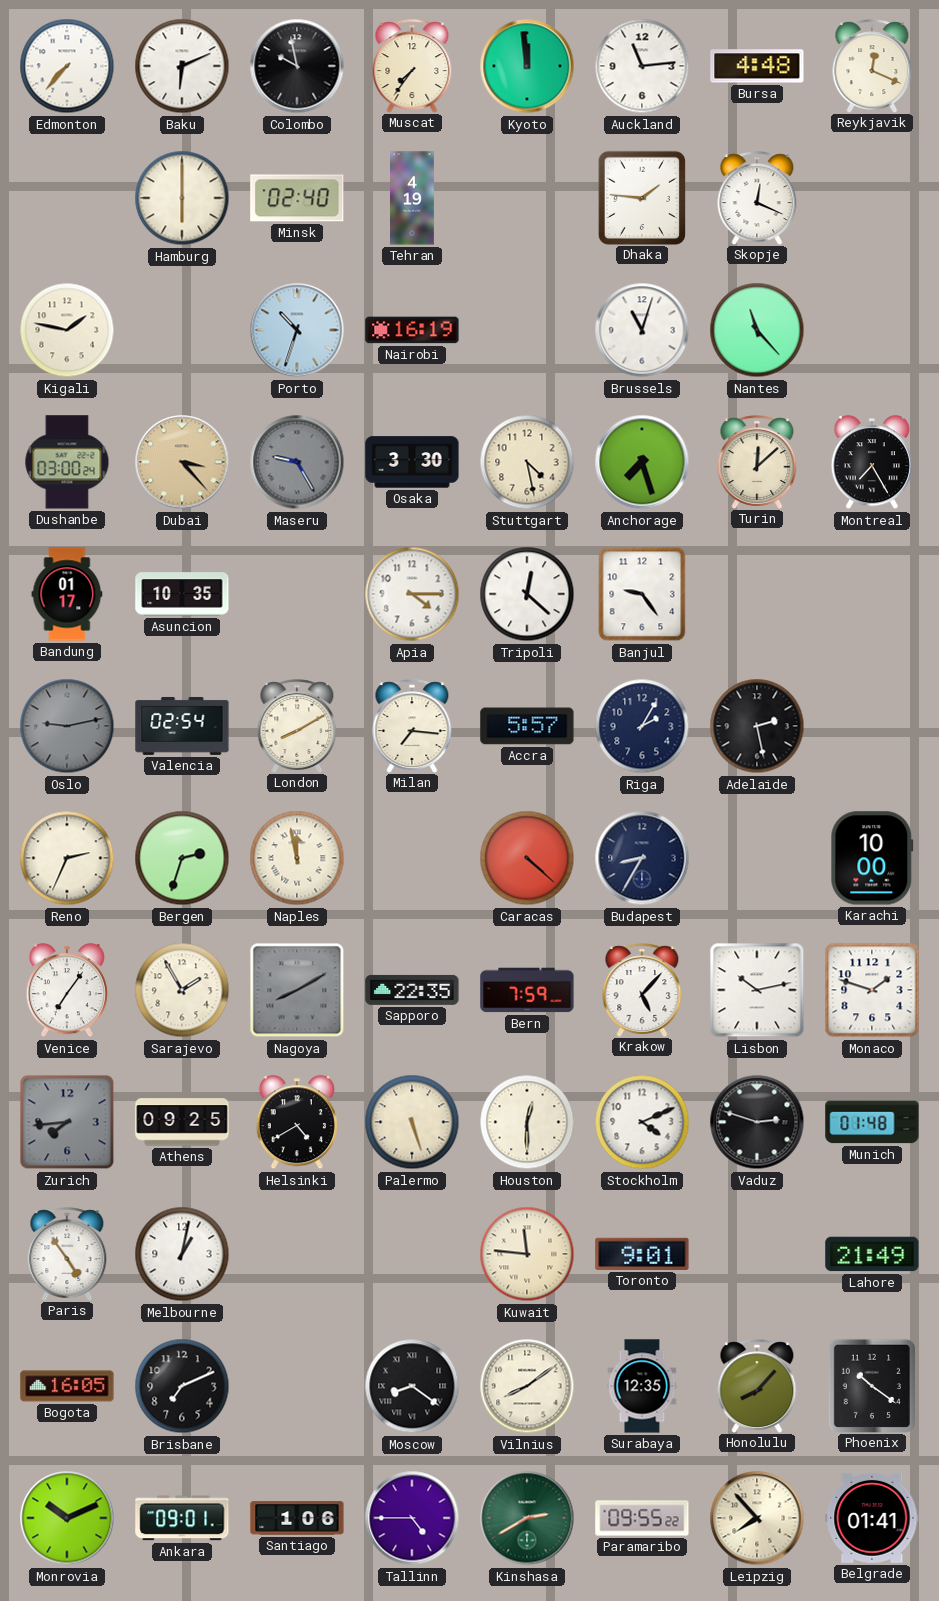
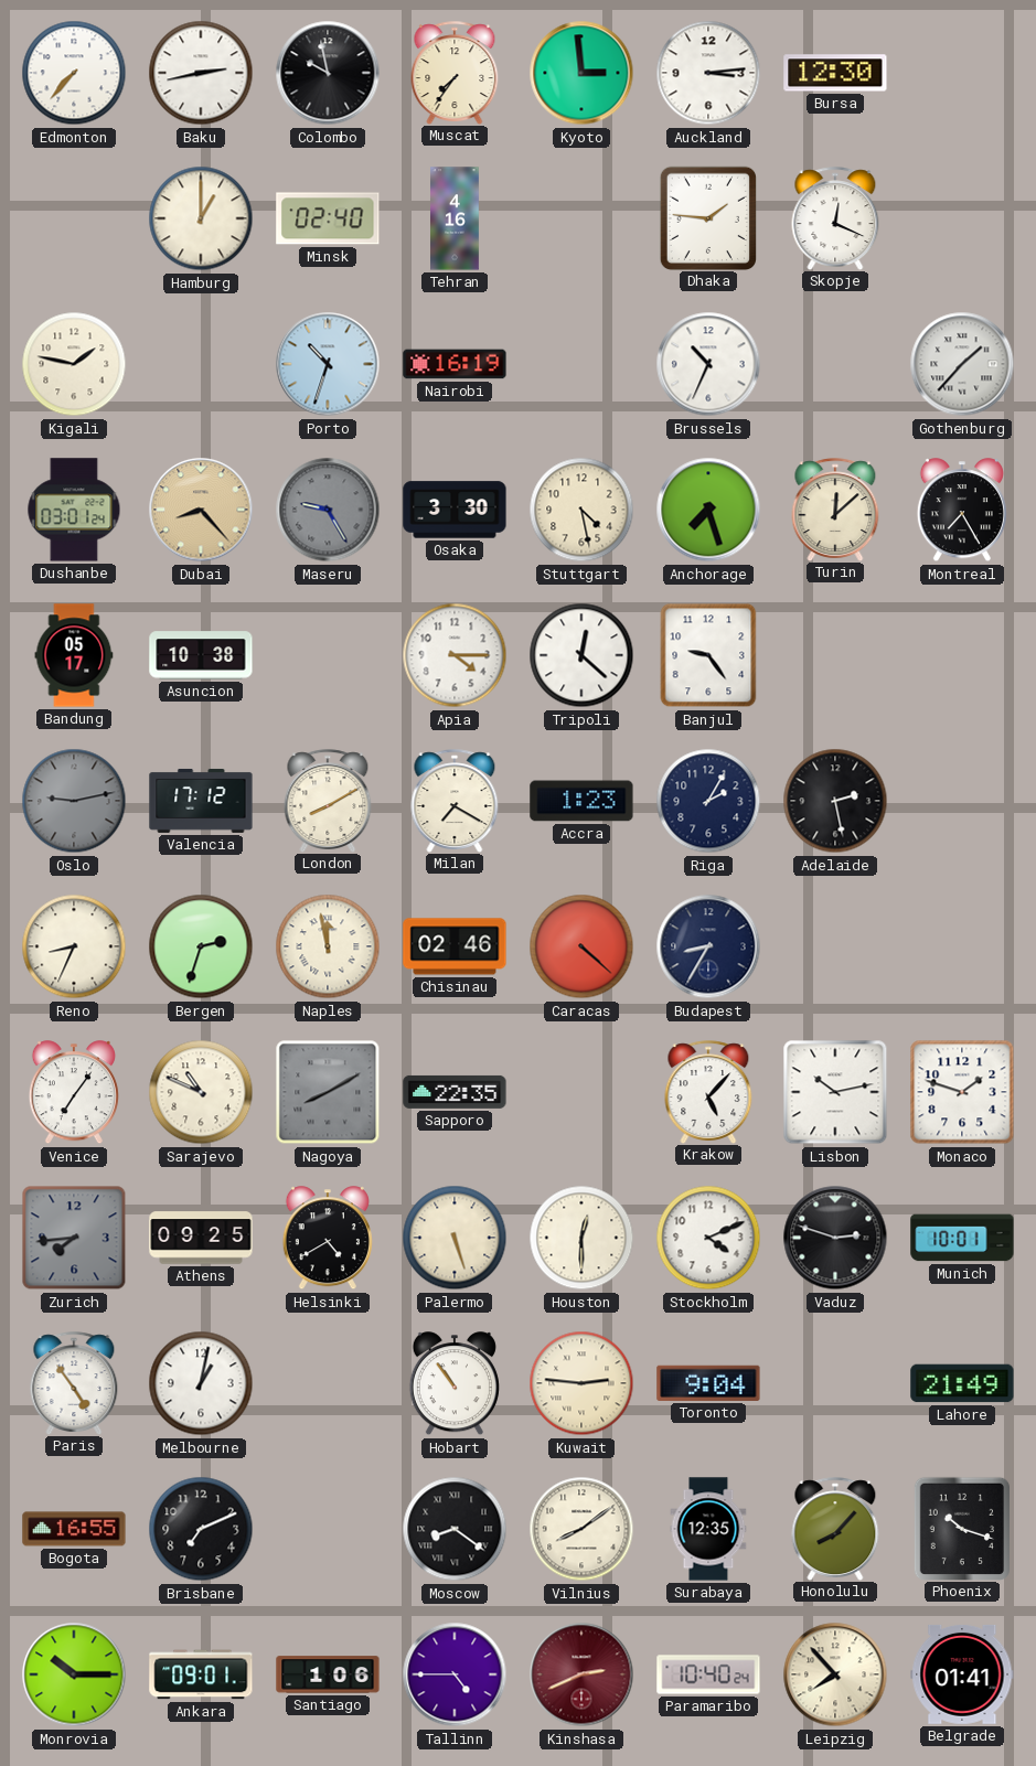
Baku: 6:11 -> 2:43 (201, 73)
Kyoto: 11:59 -> 2:59 (581, 73)
Auckland: 11:14 -> 3:14 (708, 73)
Bursa: 4:48 -> 12:30 (835, 73)
Reykjavik: 12:19 -> none (872, 66)
Hamburg: 6:00 -> 1:00 (201, 218)
Tehran: 4:19 -> 4:16 (455, 218)
Brussels: 11:03 -> 10:34 (708, 364)
Nantes: 11:23 -> none (757, 330)
Gothenburg: none -> 1:37 (962, 364)
Dushanbe: 03:00 -> 03:01 (74, 510)
Dubai: 3:23 -> 8:23 (201, 510)
Bandung: 01:17 -> 05:17 (74, 655)
Asuncion: 10:35 -> 10:38 (201, 655)
Valencia: 02:54 -> 17:12 (201, 801)
Milan: 7:16 -> 7:20 (455, 801)
Accra: 5:57 -> 1:23 (581, 801)
Reno: 2:34 -> 8:34 (74, 946)
Chisinau: none -> 02:46 (455, 946)
Karachi: 10:00 -> none (872, 858)
Sarajevo: 1:55 -> 10:49 (201, 1092)
Bern: 7:59 -> none (527, 990)
Munich: 01:48 -> 10:01 (962, 1238)
Hobart: none -> 10:54 (455, 1384)
Kuwait: 11:46 -> 2:46 (581, 1383)
Toronto: 9:01 -> 9:04 (708, 1383)
Bogota: 16:05 -> 16:55 (74, 1529)
Phoenix: 10:21 -> 10:18 (961, 1528)
Monrovia: 10:11 -> 10:15 (74, 1674)
Kinshasa: 2:40 -> 2:41 (581, 1674)
Kinshasa dial: green -> burgundy (581, 1674)
Paramaribo: 09:55 -> 10:40 (708, 1674)
